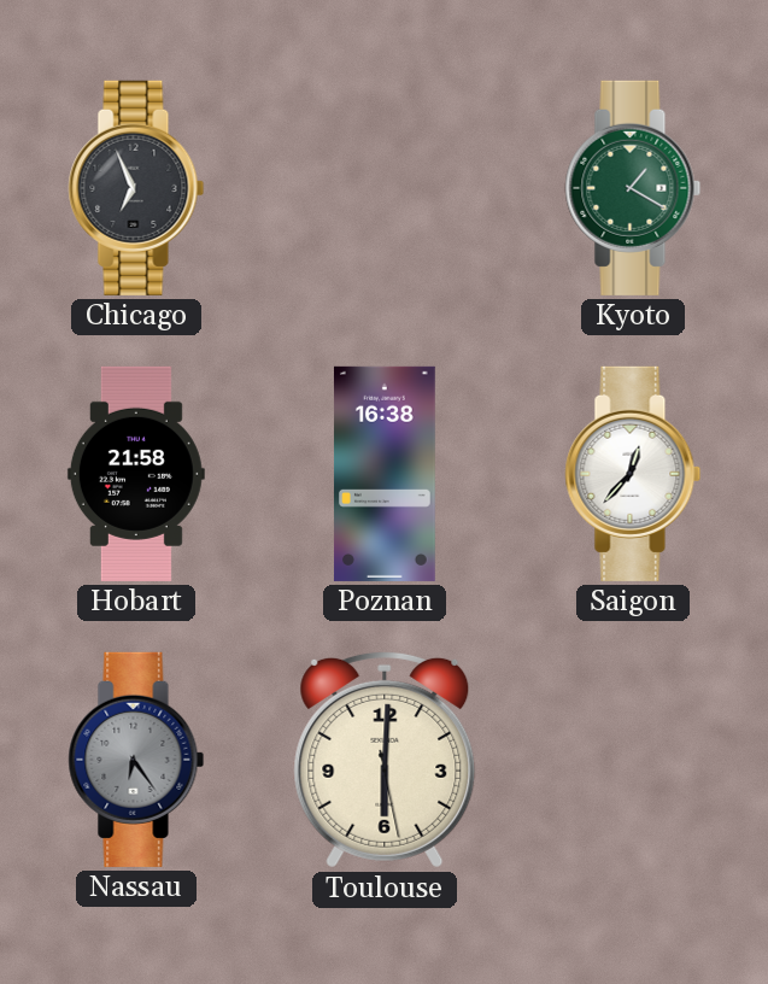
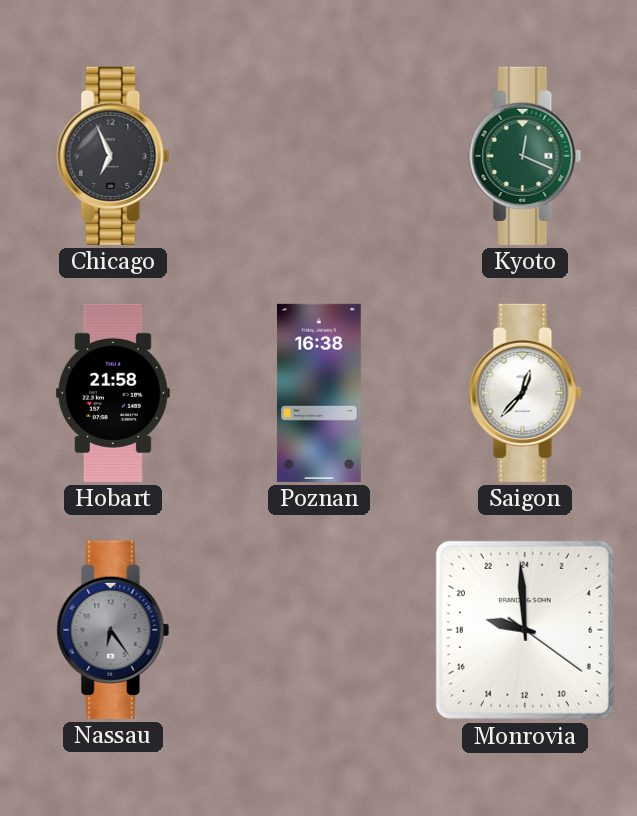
Kyoto: 1:20 -> 12:19 (525, 156)
Toulouse: 6:00 -> none (385, 760)
Monrovia: none -> 18:59 (525, 630)
